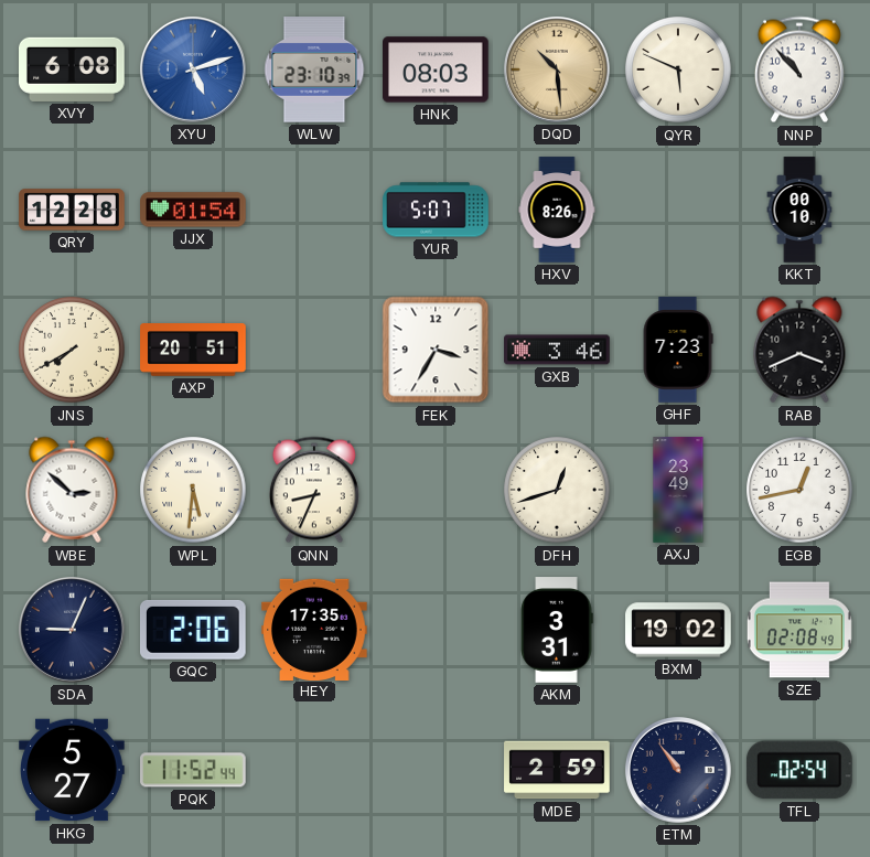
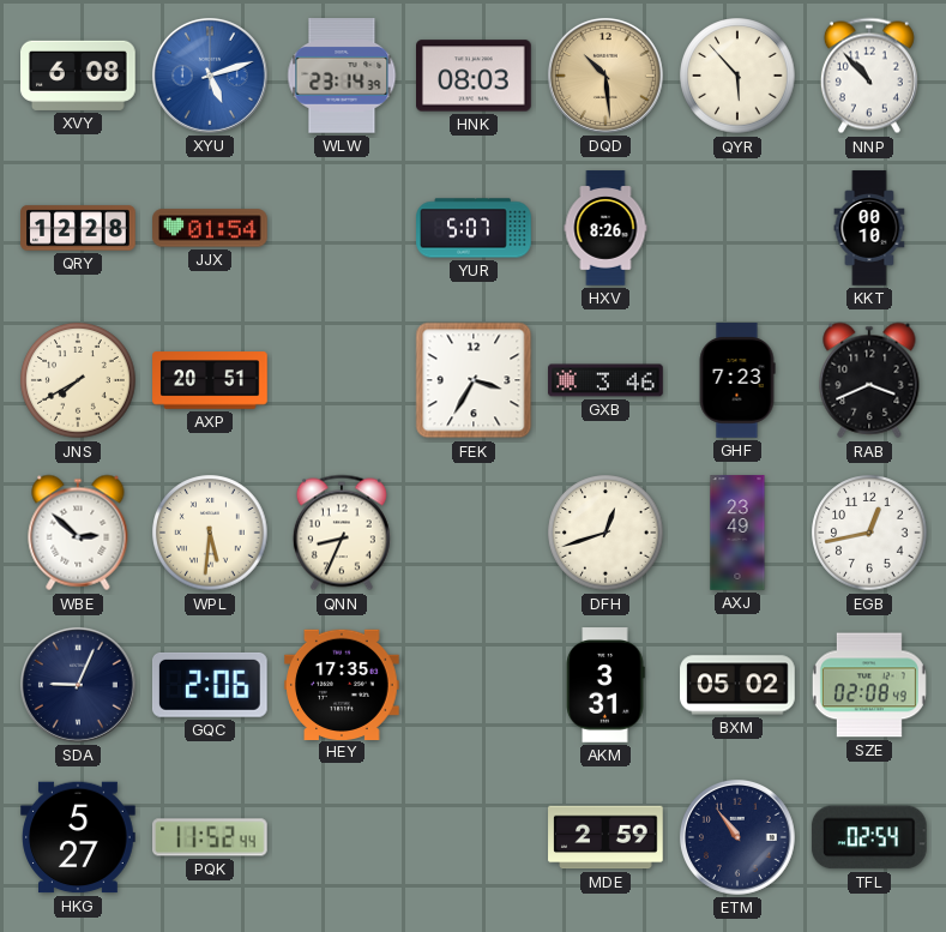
WLW: 23:10 -> 23:14 (342, 76)
QYR: 5:49 -> 5:53 (737, 76)
BXM: 19:02 -> 05:02 (737, 685)
